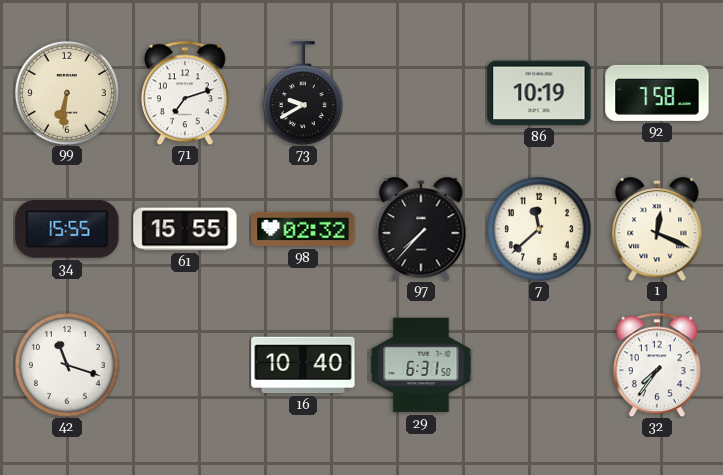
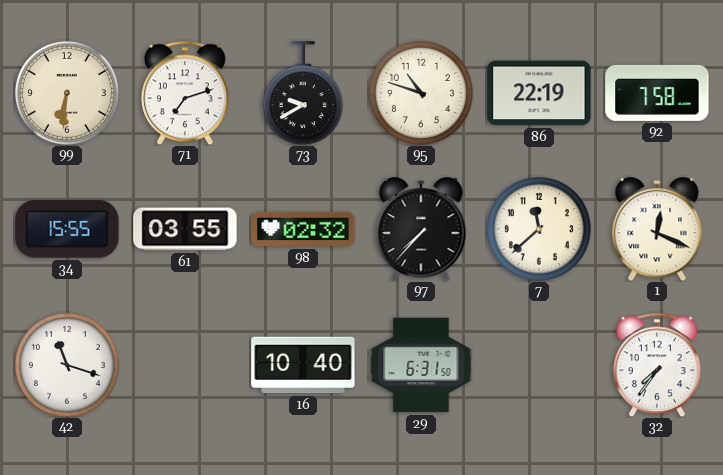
95: none -> 10:48 (421, 93)
86: 10:19 -> 22:19 (539, 93)
61: 15:55 -> 03:55 (185, 229)
